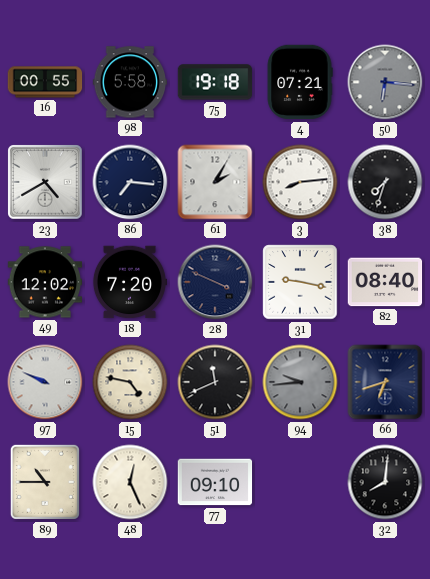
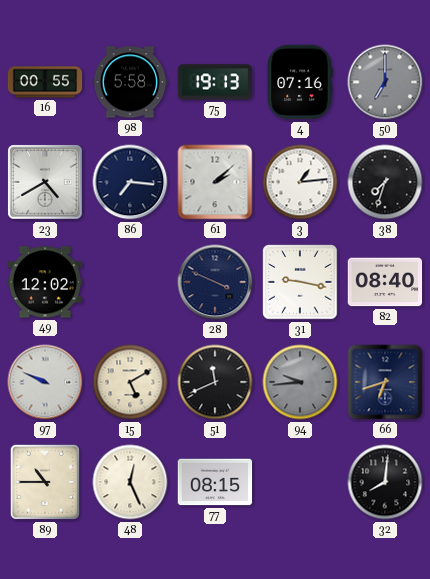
75: 19:18 -> 19:13 (215, 82)
4: 07:21 -> 07:16 (300, 82)
50: 6:16 -> 7:00 (385, 82)
61: 2:05 -> 2:08 (215, 182)
3: 8:14 -> 1:14 (300, 182)
18: 7:20 -> none (130, 282)
15: 4:47 -> 5:10 (130, 382)
77: 09:10 -> 08:15 (215, 482)
